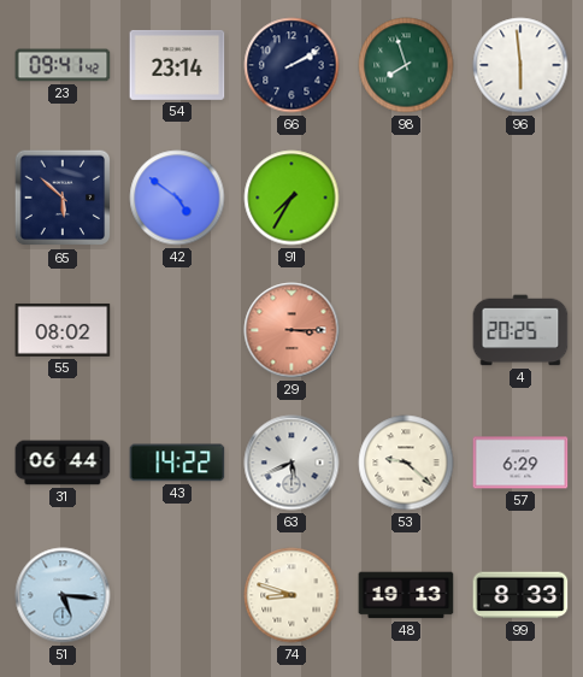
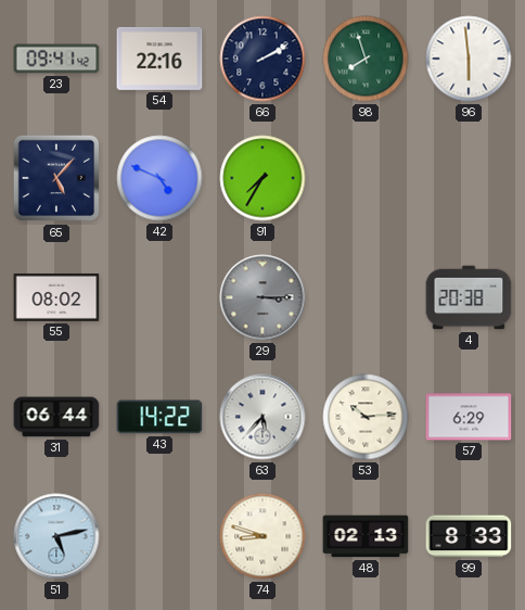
54: 23:14 -> 22:16 (159, 59)
65: 5:52 -> 5:07 (56, 178)
42: 4:51 -> 4:49 (159, 178)
29 dial: salmon -> grey (262, 297)
4: 20:25 -> 20:38 (469, 297)
63: 5:41 -> 5:37 (262, 417)
53: 9:22 -> 10:14 (366, 417)
51: 5:16 -> 5:13 (56, 536)
48: 19:13 -> 02:13 (366, 536)
